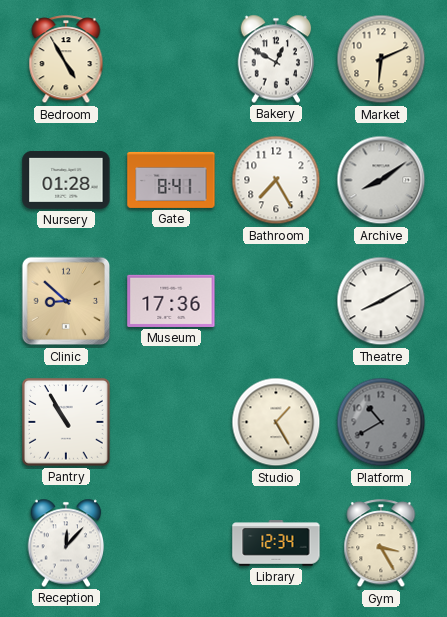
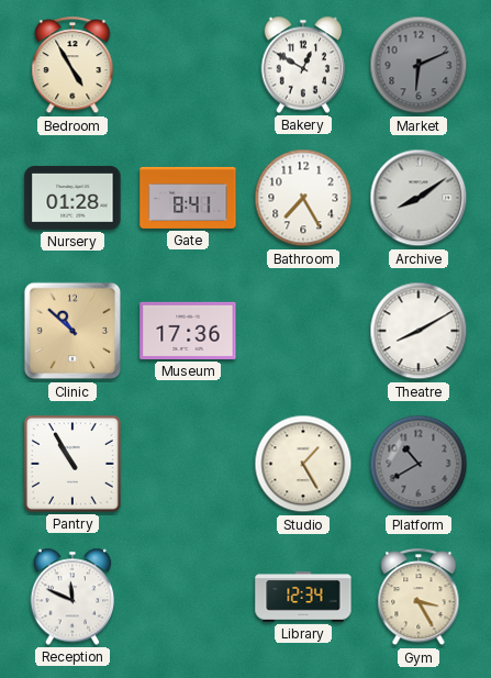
Market dial: cream -> grey (419, 65)
Clinic: 8:52 -> 10:52 (72, 331)
Reception: 12:07 -> 11:49 (72, 597)
